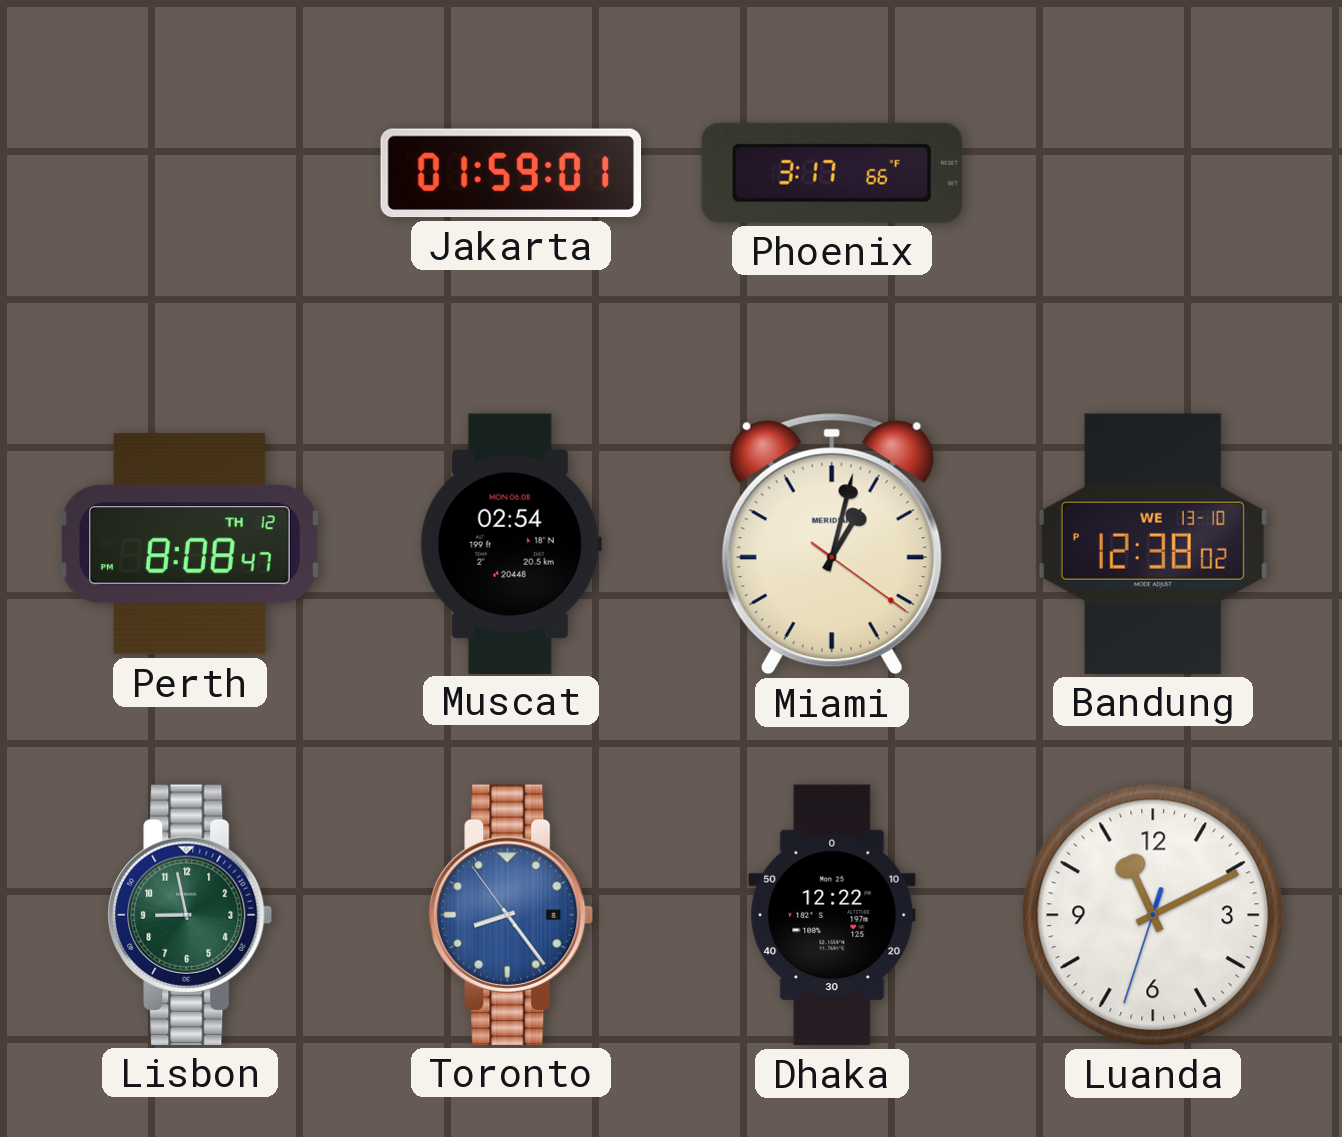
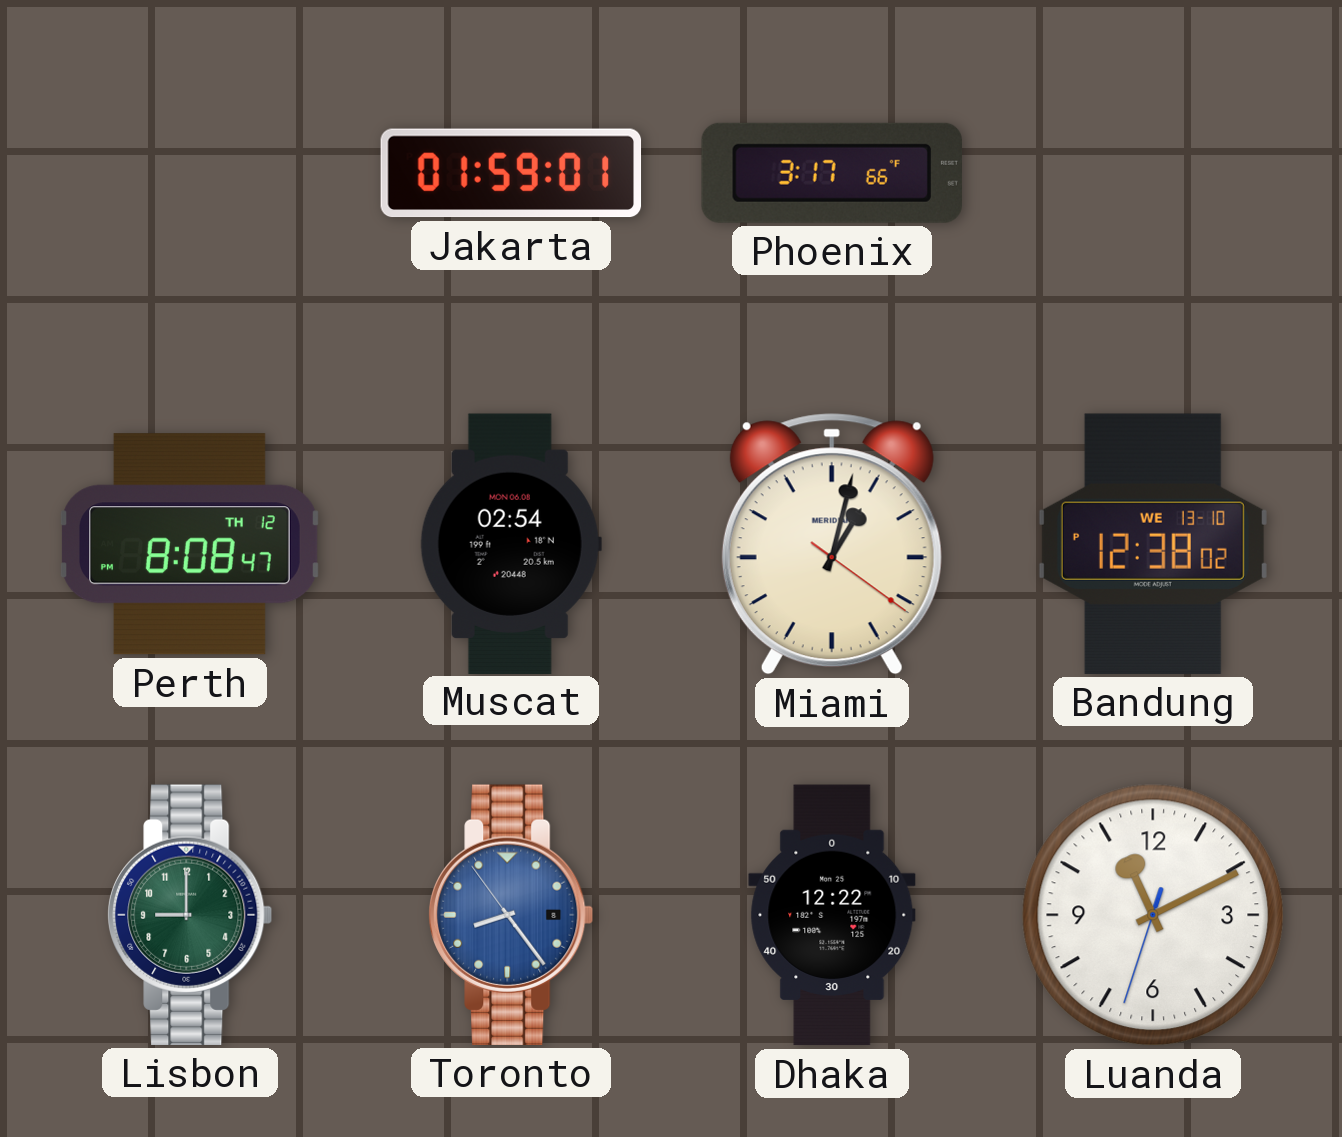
Lisbon: 8:58 -> 9:00 (190, 915)
